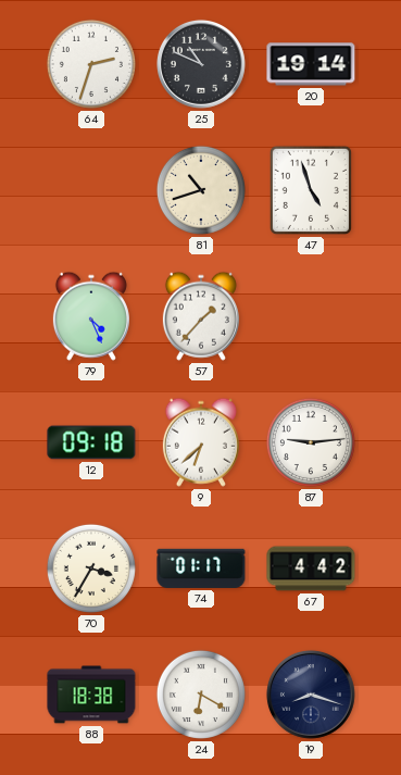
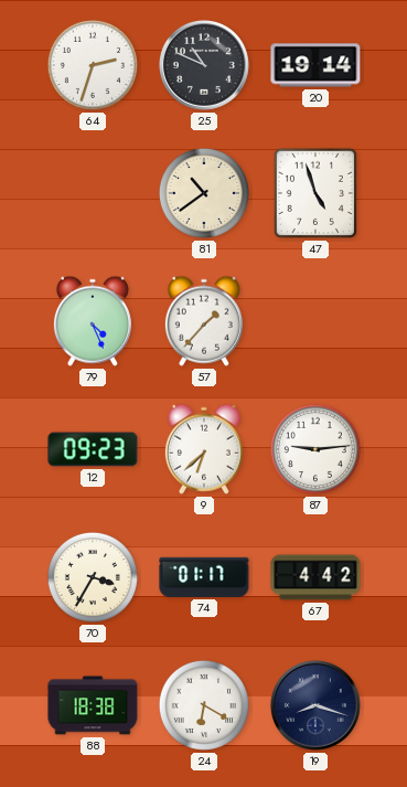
81: 10:42 -> 10:39 (204, 193)
12: 09:18 -> 09:23 (93, 449)
